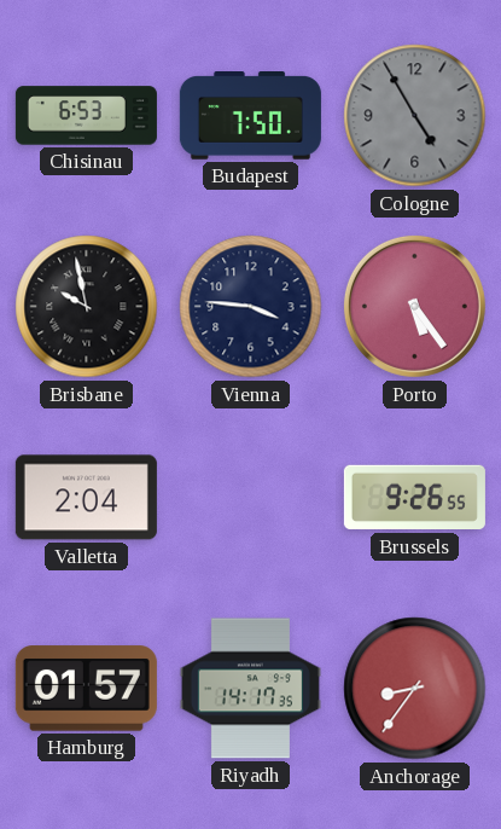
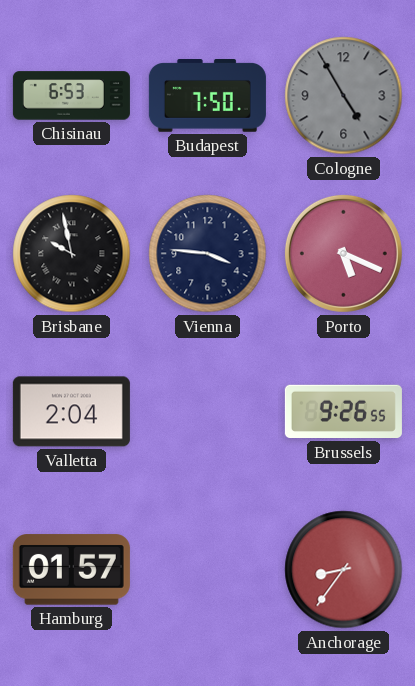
Porto: 5:24 -> 5:19 (343, 253)
Riyadh: 14:17 -> none (250, 689)
